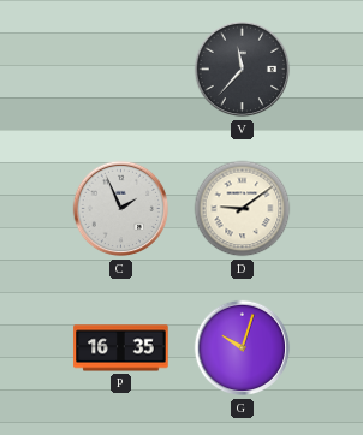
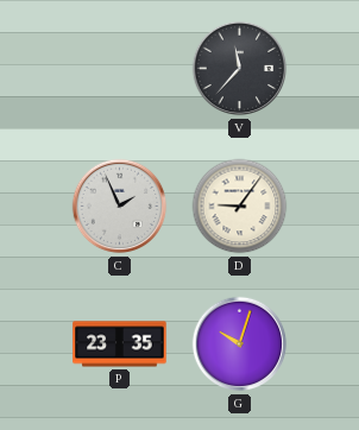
D: 9:09 -> 9:06 (240, 207)
P: 16:35 -> 23:35 (120, 344)
